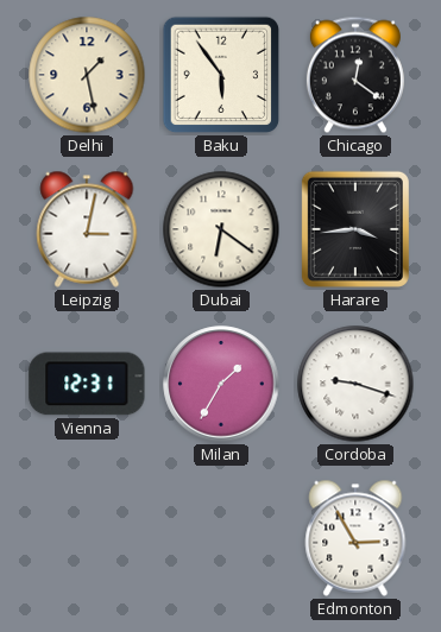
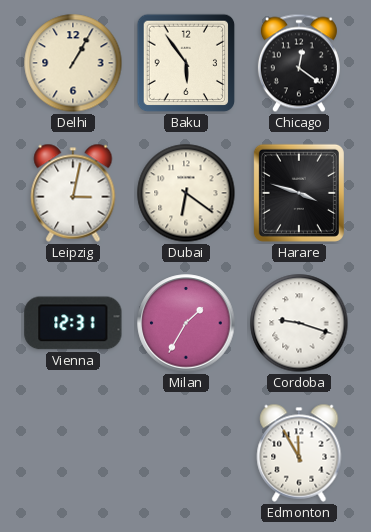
Delhi: 1:28 -> 1:05 (73, 63)
Harare: 3:44 -> 3:48 (299, 193)
Edmonton: 2:55 -> 11:55 (299, 453)
